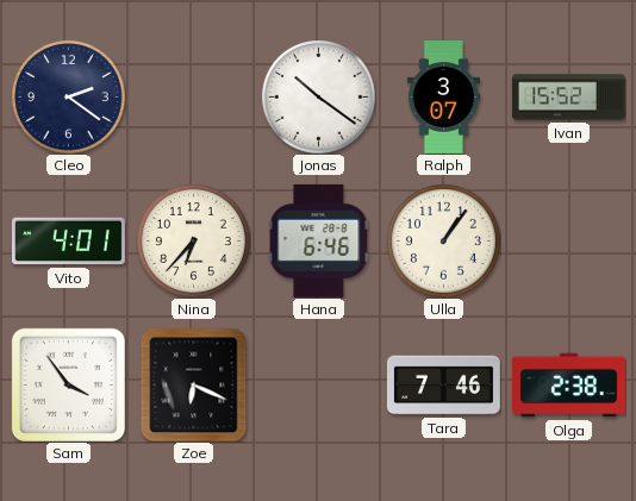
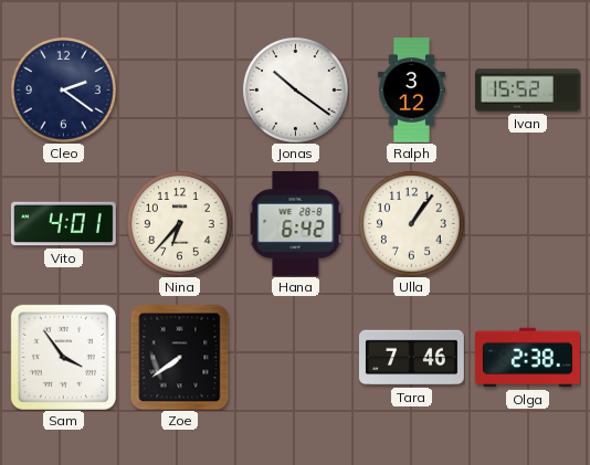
Ralph: 3:07 -> 3:12 (411, 91)
Hana: 6:46 -> 6:42 (296, 223)
Zoe: 6:19 -> 7:39 (180, 357)
